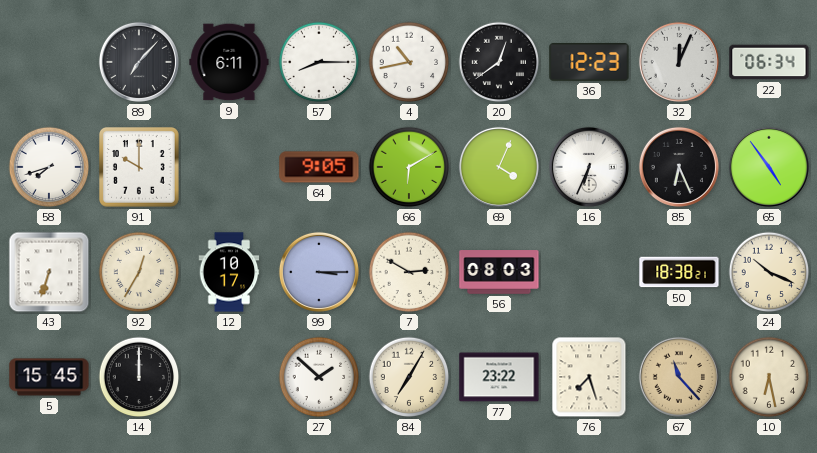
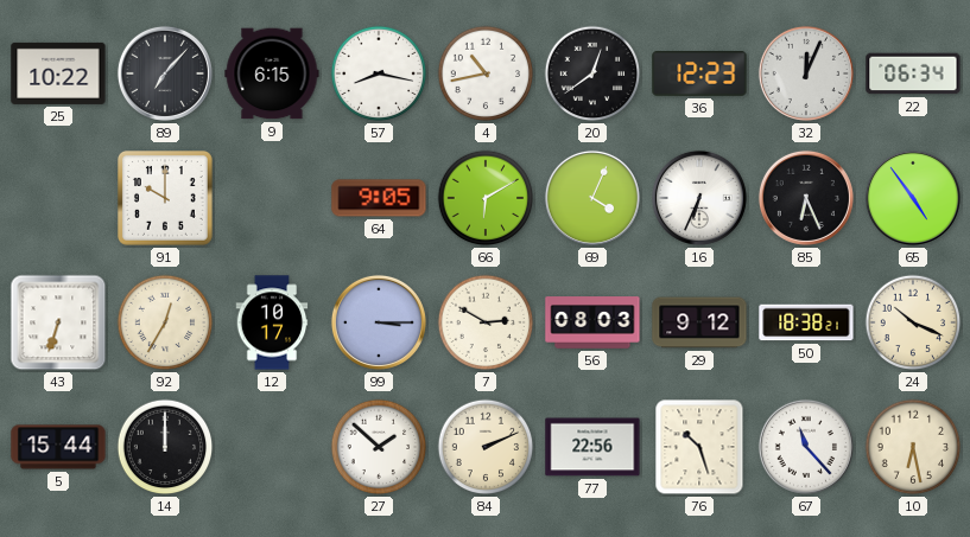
25: none -> 10:22 (58, 73)
9: 6:11 -> 6:15 (272, 73)
57: 8:15 -> 8:17 (379, 73)
58: 7:42 -> none (49, 167)
29: none -> 9:12 (699, 322)
5: 15:45 -> 15:44 (58, 447)
84: 7:05 -> 2:11 (486, 447)
77: 23:22 -> 22:56 (592, 447)
76: 7:27 -> 10:27 (699, 447)
67 dial: champagne -> white (806, 447)
